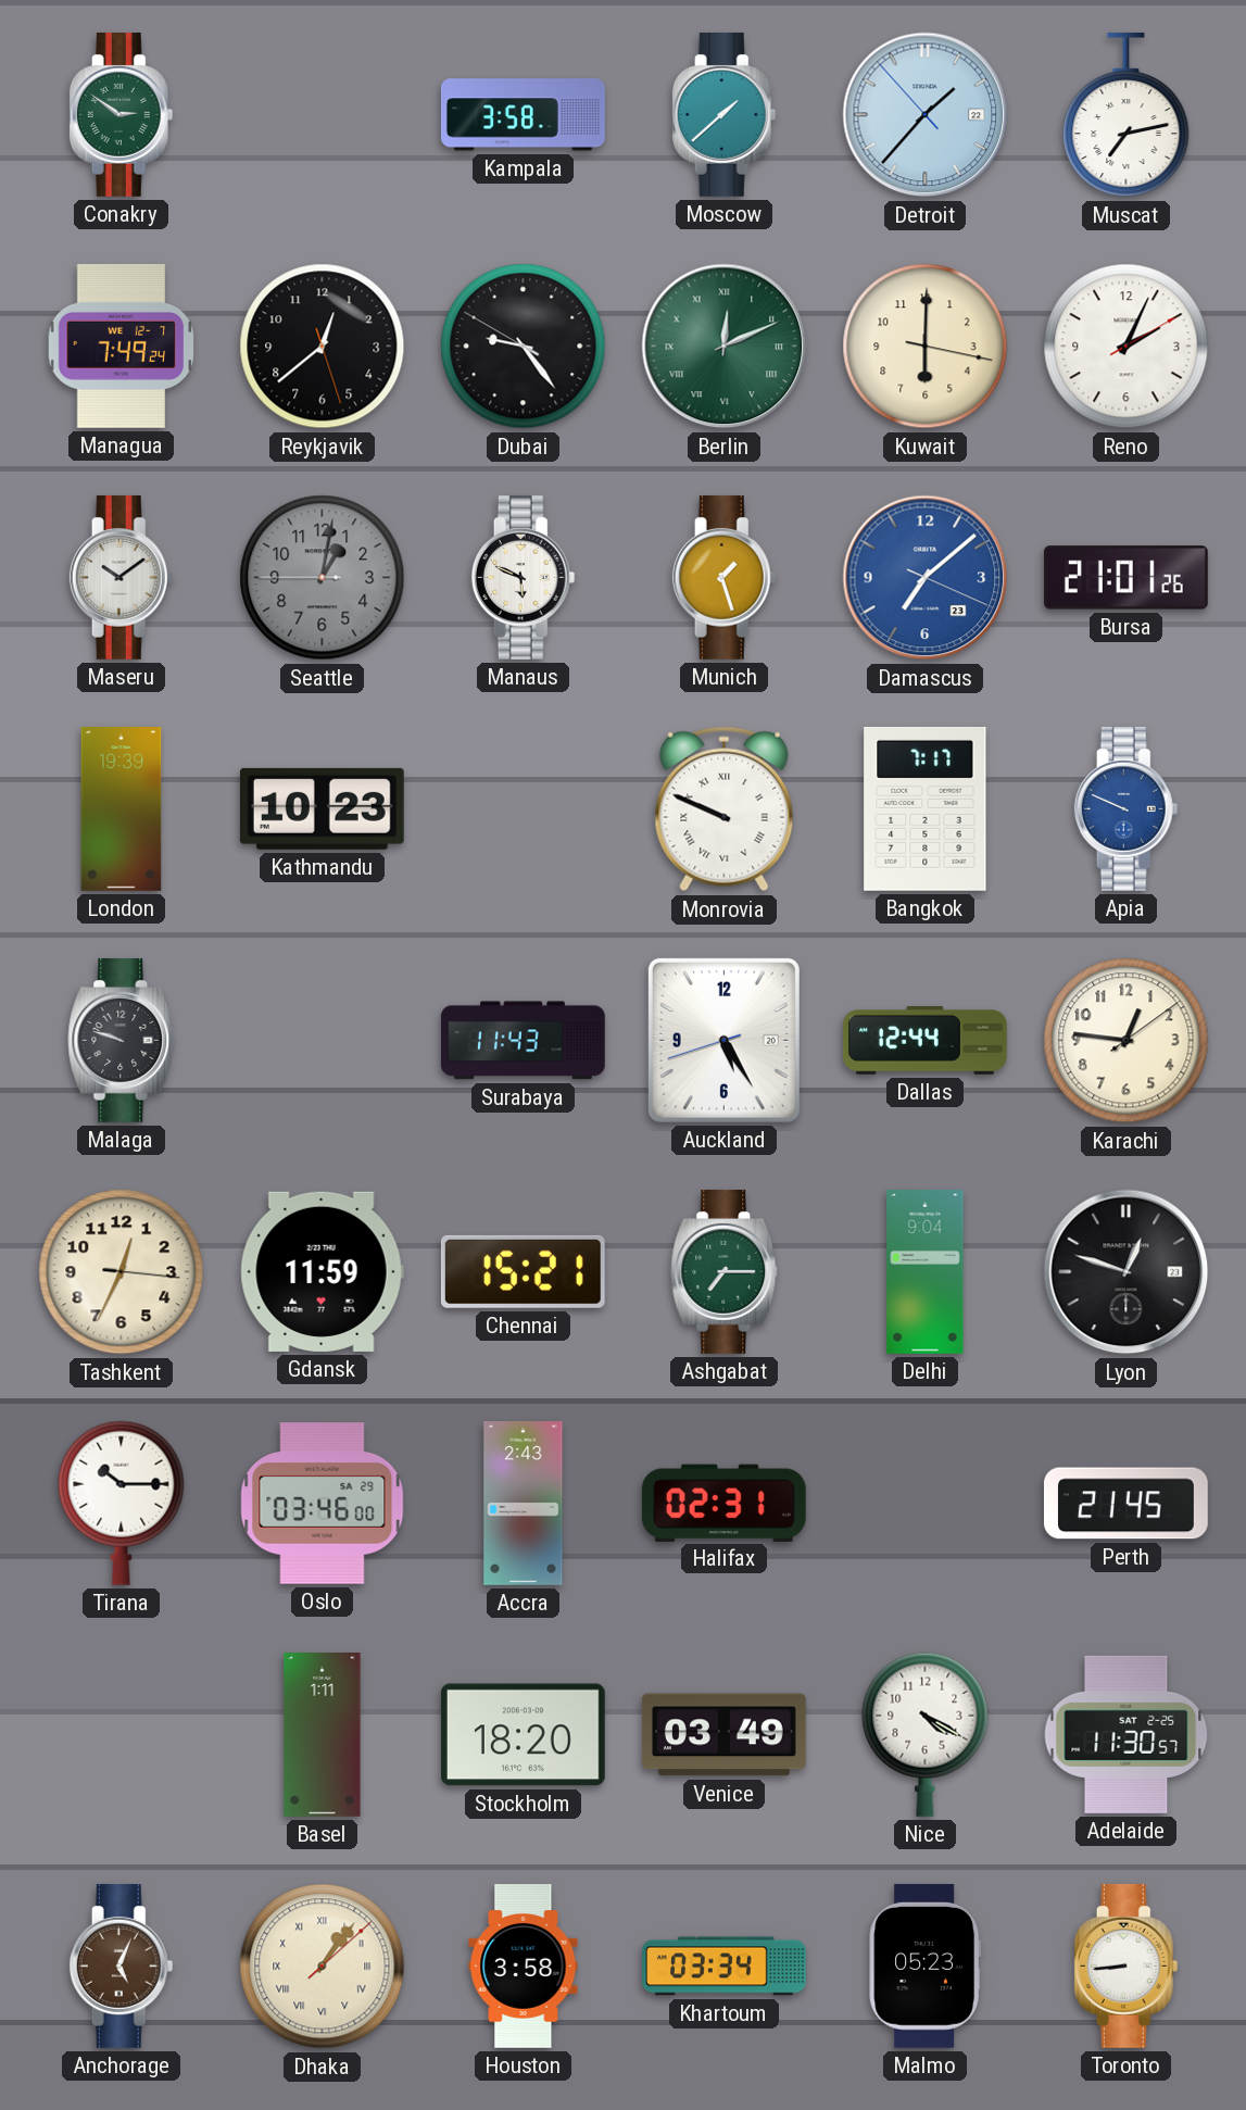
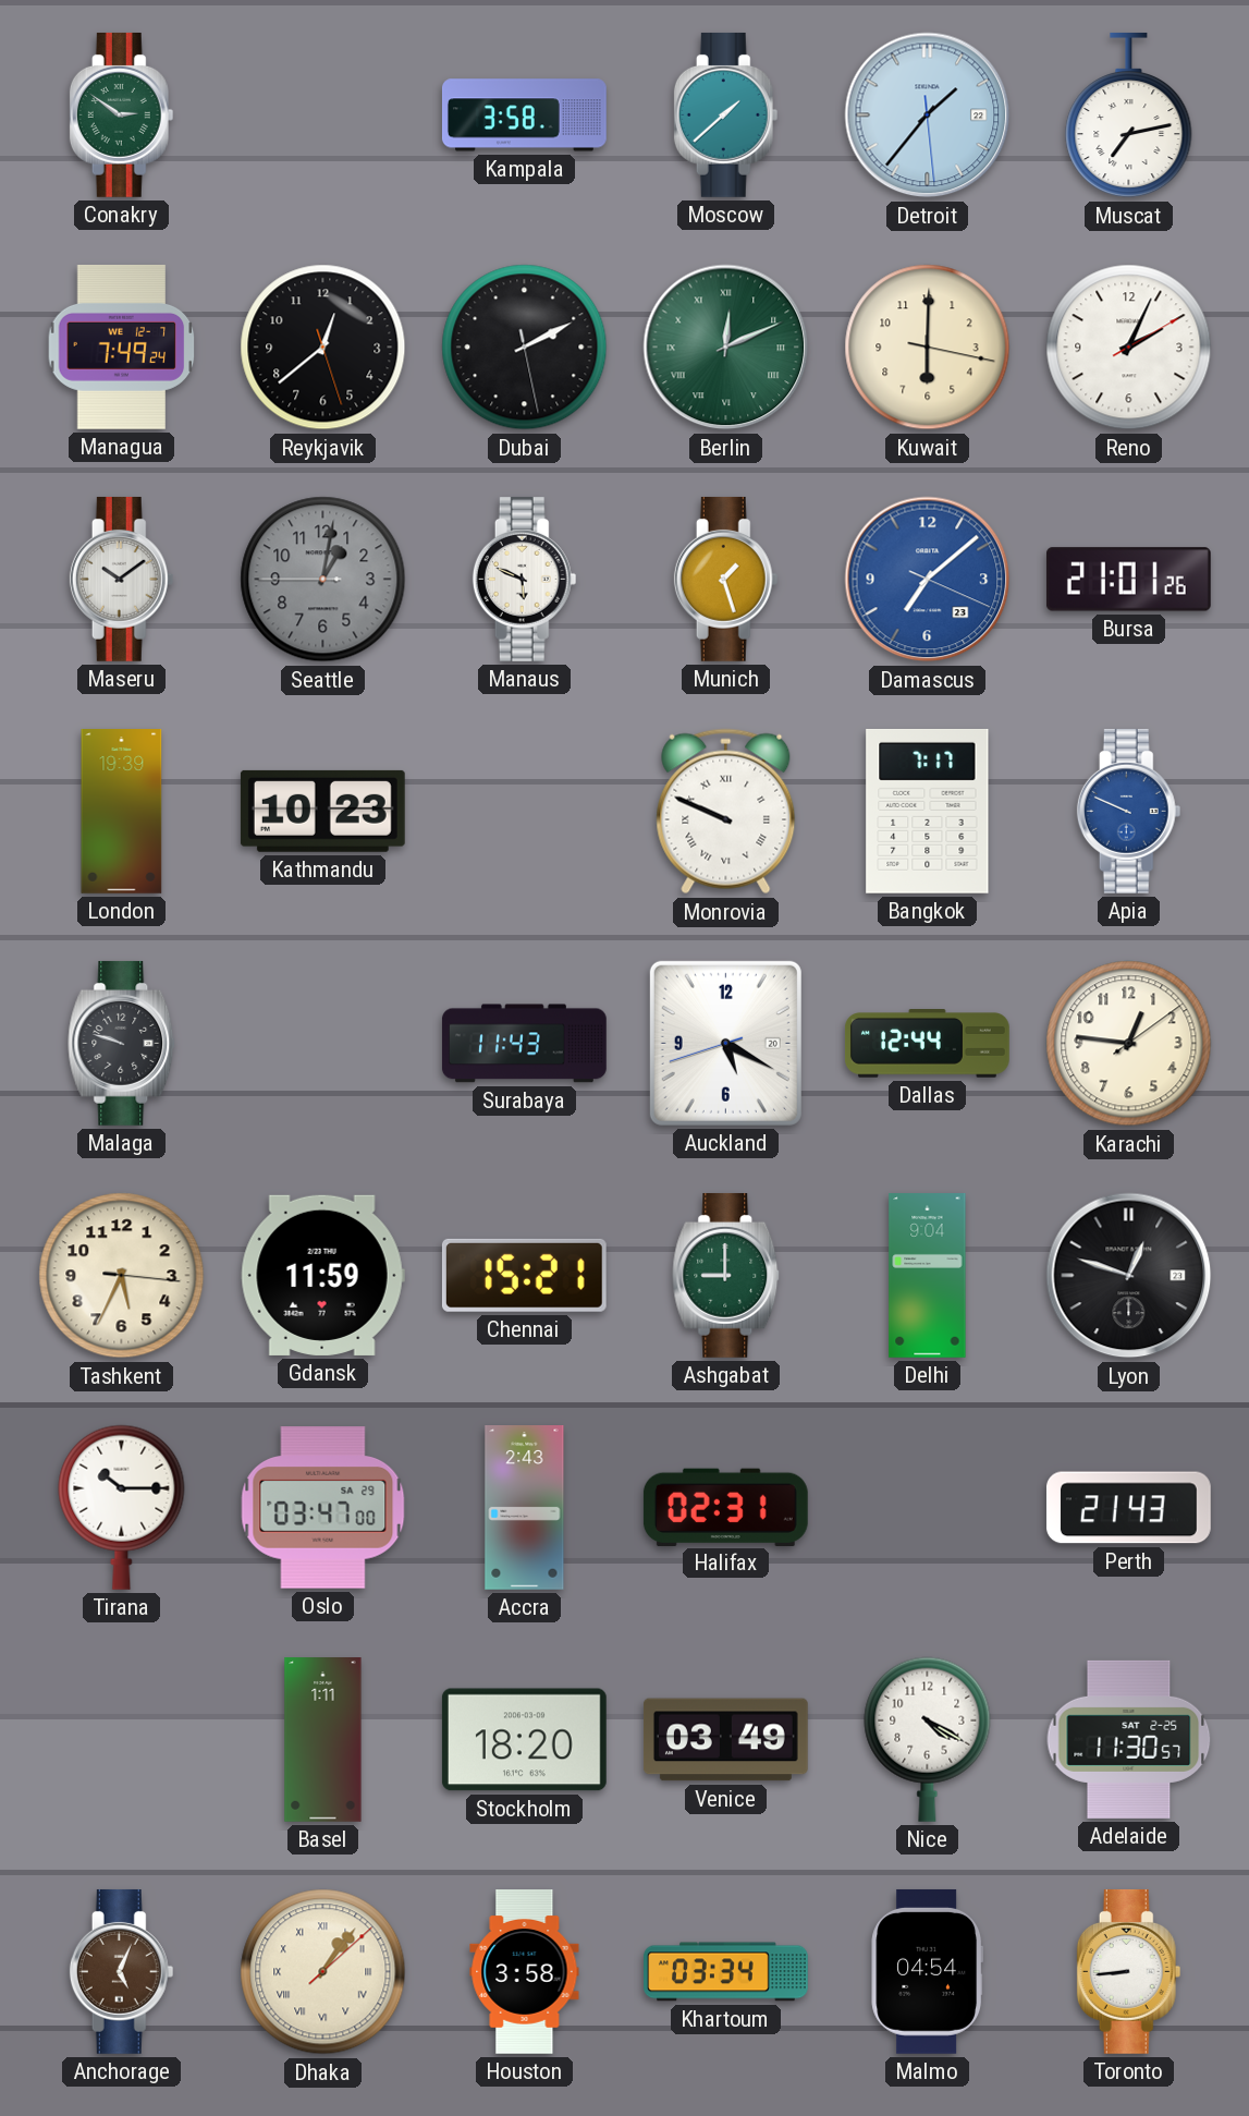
Detroit: 1:36:53 -> 1:36:29 (928, 115)
Dubai: 9:23 -> 2:10 (525, 348)
Auckland: 5:24 -> 5:19 (725, 1043)
Tashkent: 12:34 -> 5:34 (122, 1276)
Ashgabat: 7:15 -> 9:00 (726, 1275)
Oslo: 03:46 -> 03:47 (323, 1508)
Perth: 21:45 -> 21:43 (1128, 1508)
Malmo: 05:23 -> 04:54 (927, 1971)
